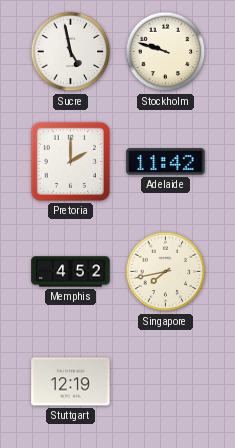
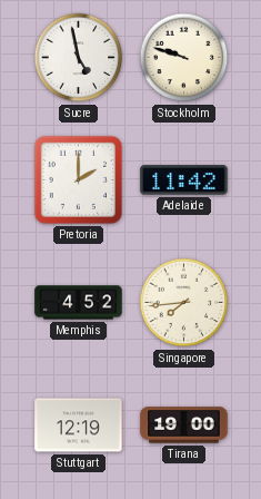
Singapore: 7:43 -> 7:44 (184, 303)
Tirana: none -> 19:00 (184, 425)
